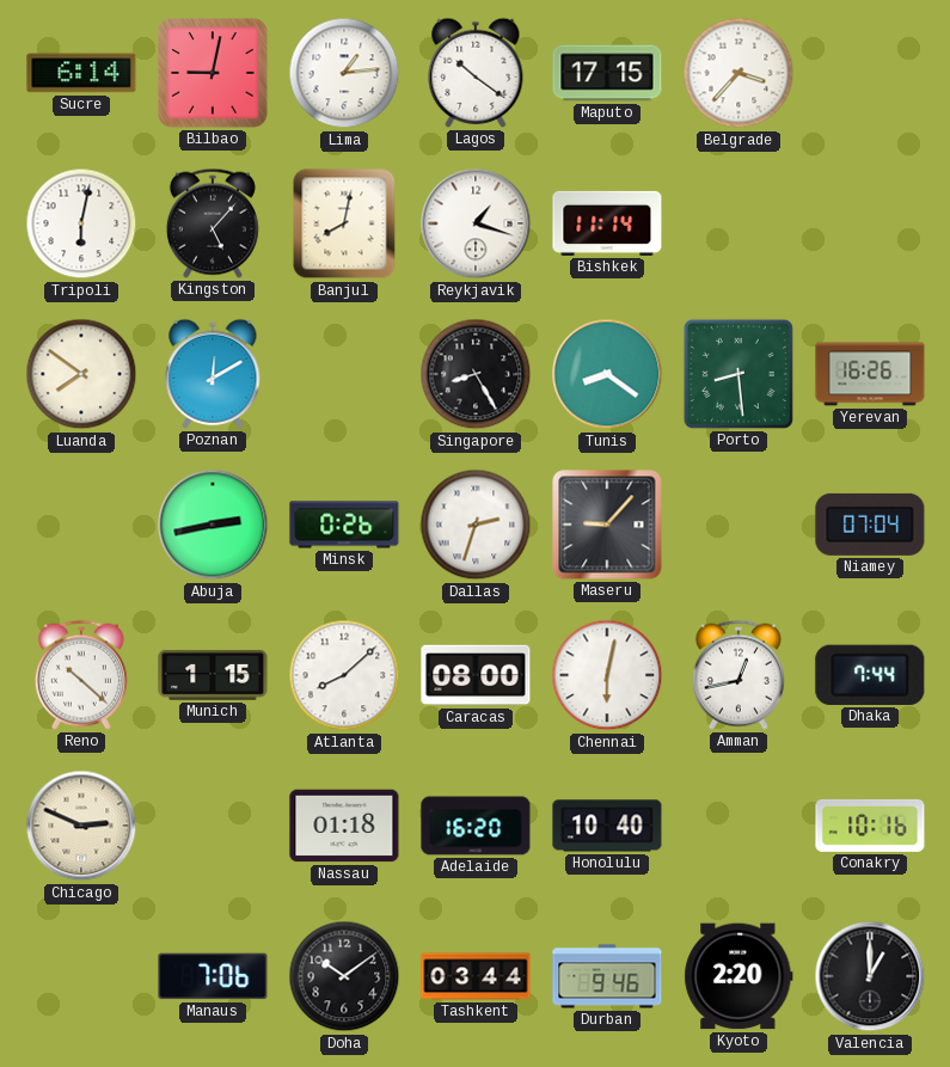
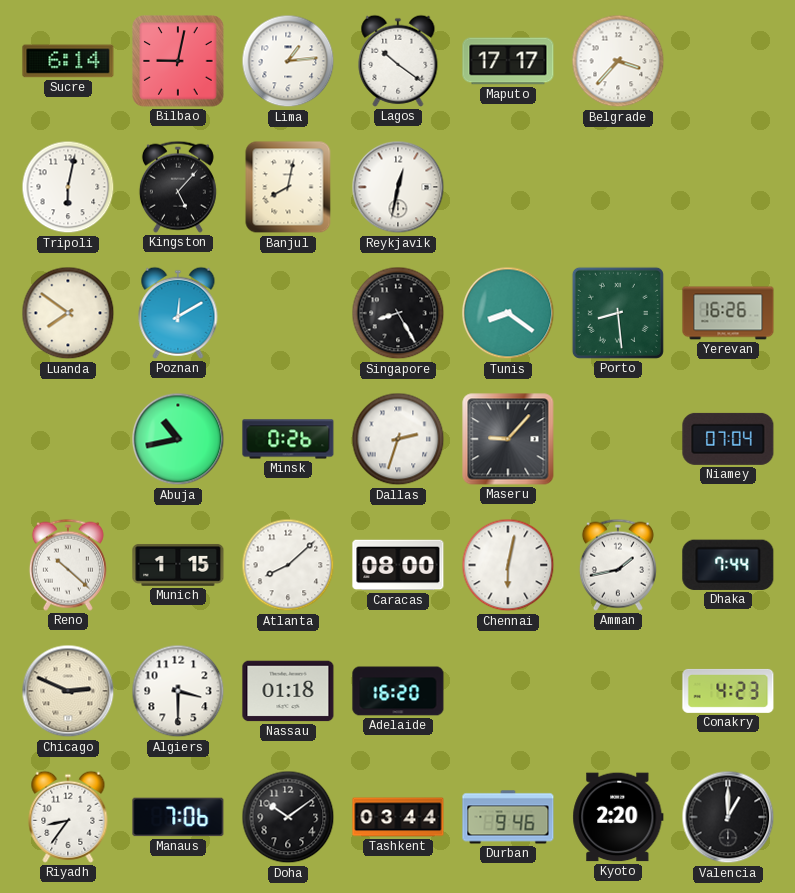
Maputo: 17:15 -> 17:17 (508, 61)
Reykjavik: 1:18 -> 12:32 (398, 187)
Bishkek: 11:14 -> none (607, 223)
Abuja: 2:43 -> 10:43 (178, 439)
Amman: 12:43 -> 1:43 (618, 565)
Algiers: none -> 3:30 (178, 691)
Honolulu: 10:40 -> none (607, 826)
Conakry: 10:16 -> 4:23 (728, 691)
Riyadh: none -> 8:36 (68, 817)
